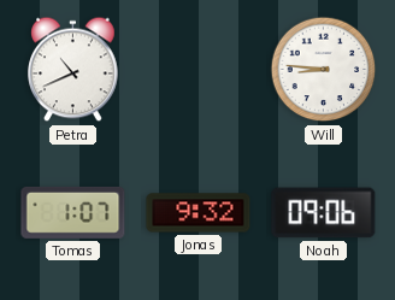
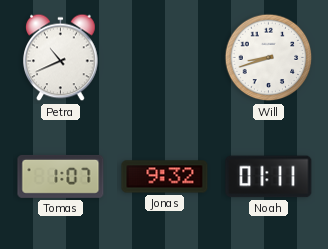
Will: 8:46 -> 8:42 (269, 58)
Noah: 09:06 -> 01:11 (269, 177)
